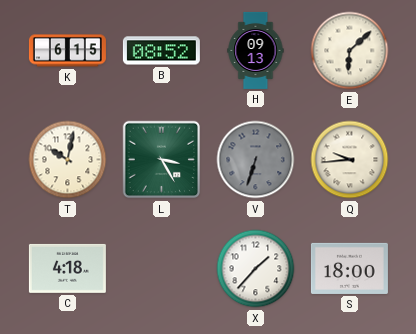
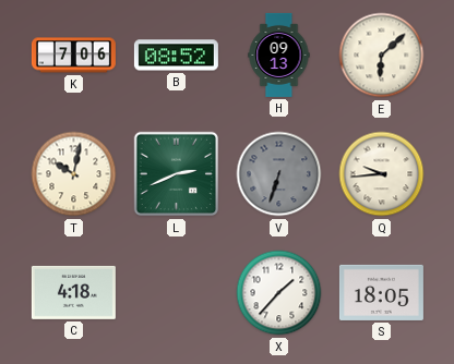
K: 6:15 -> 7:06 (73, 56)
L: 3:25 -> 2:41 (177, 174)
S: 18:00 -> 18:05 (381, 292)
